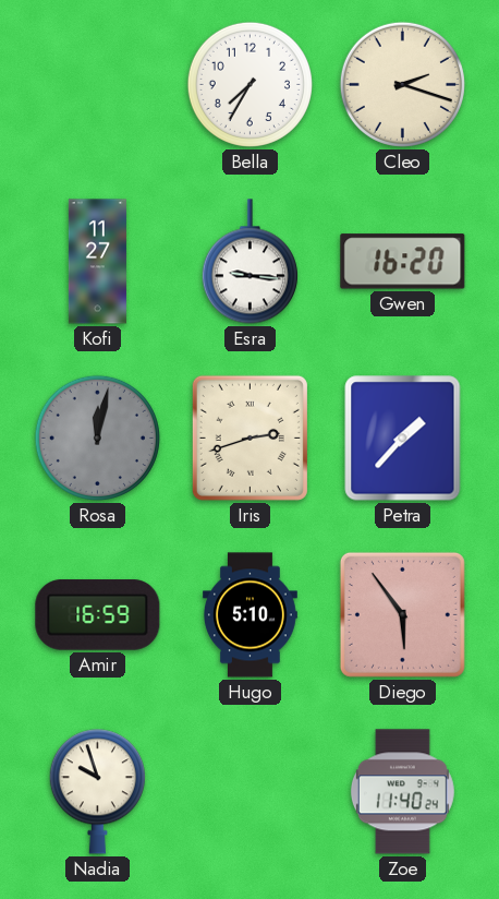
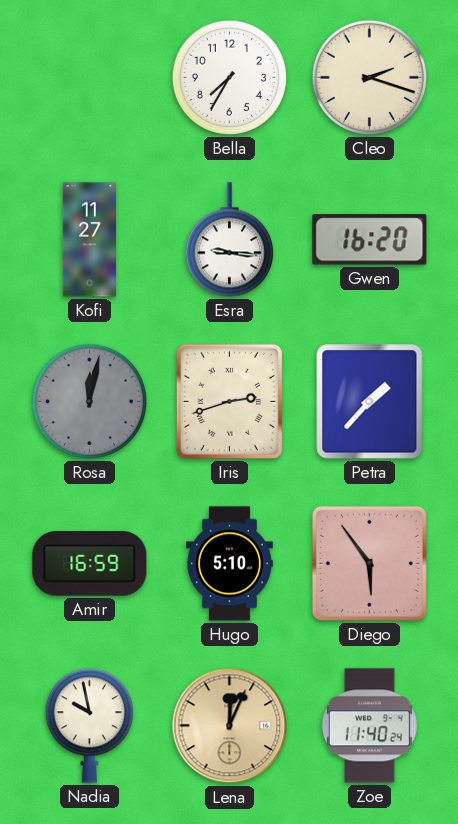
Nadia: 9:57 -> 9:58 (89, 726)
Lena: none -> 12:04 (230, 726)
